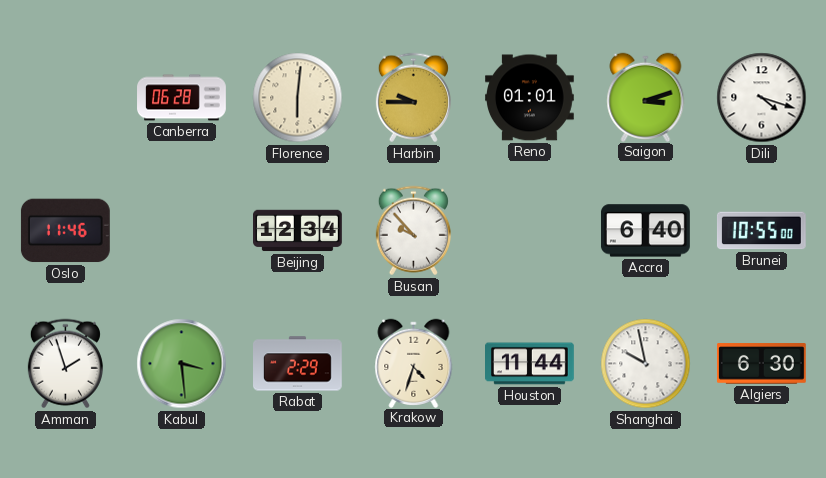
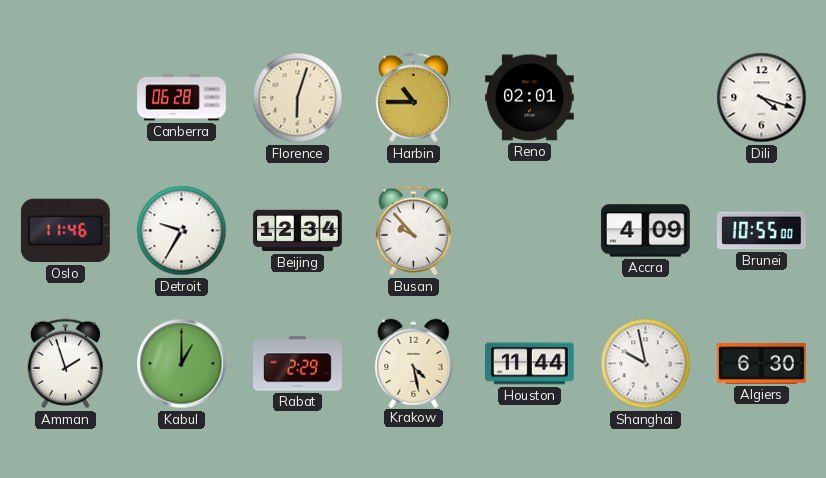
Florence: 6:01 -> 6:03 (298, 98)
Harbin: 9:45 -> 10:45 (413, 98)
Reno: 01:01 -> 02:01 (530, 98)
Saigon: 3:12 -> none (646, 97)
Detroit: none -> 9:35 (182, 231)
Accra: 6:40 -> 4:09 (645, 231)
Kabul: 3:29 -> 1:00 (182, 364)
Krakow: 4:33 -> 4:28 (414, 363)
